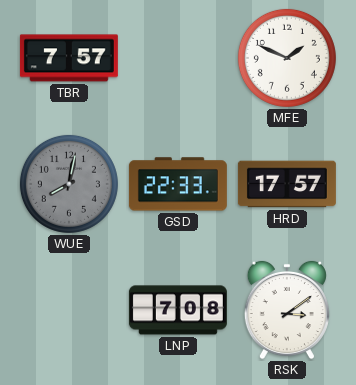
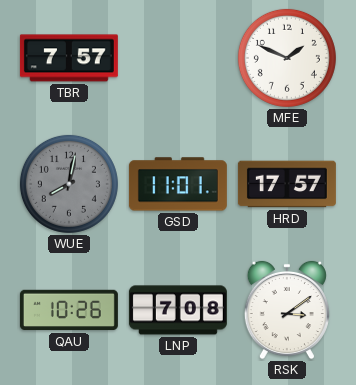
GSD: 22:33 -> 11:01 (178, 184)
QAU: none -> 10:26 (69, 310)
